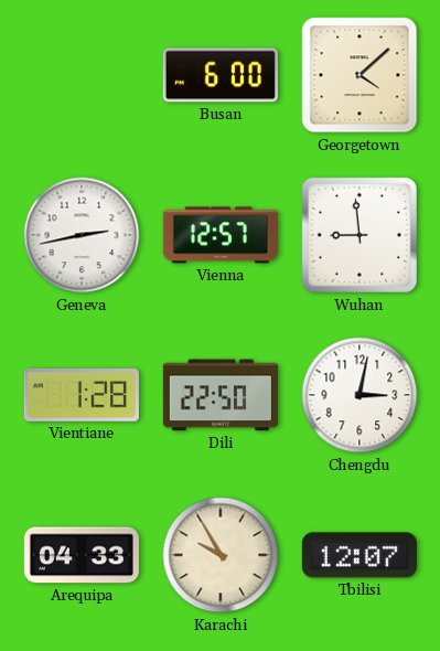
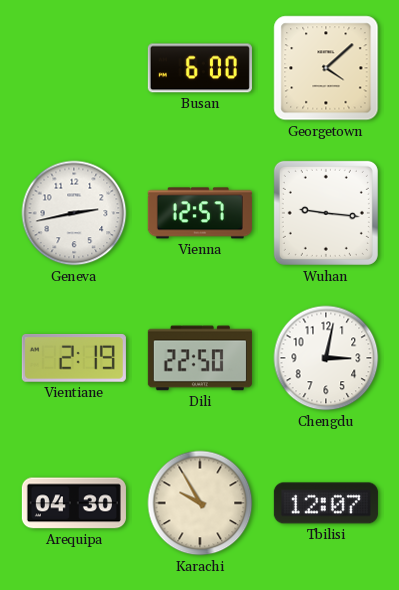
Wuhan: 8:59 -> 9:16 (326, 213)
Vientiane: 1:28 -> 2:19 (74, 358)
Arequipa: 04:33 -> 04:30 (74, 503)
